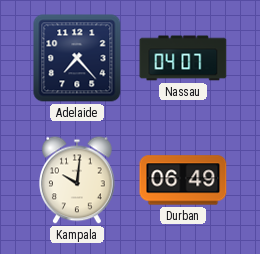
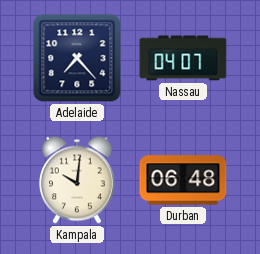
Durban: 06:49 -> 06:48 (183, 180)
